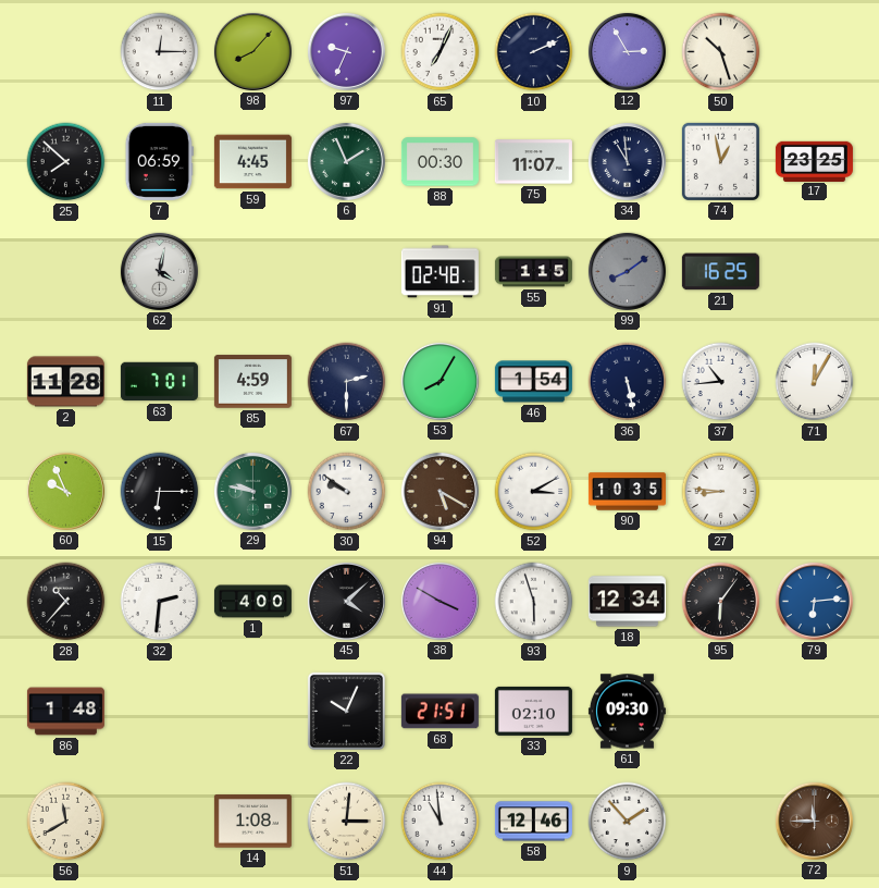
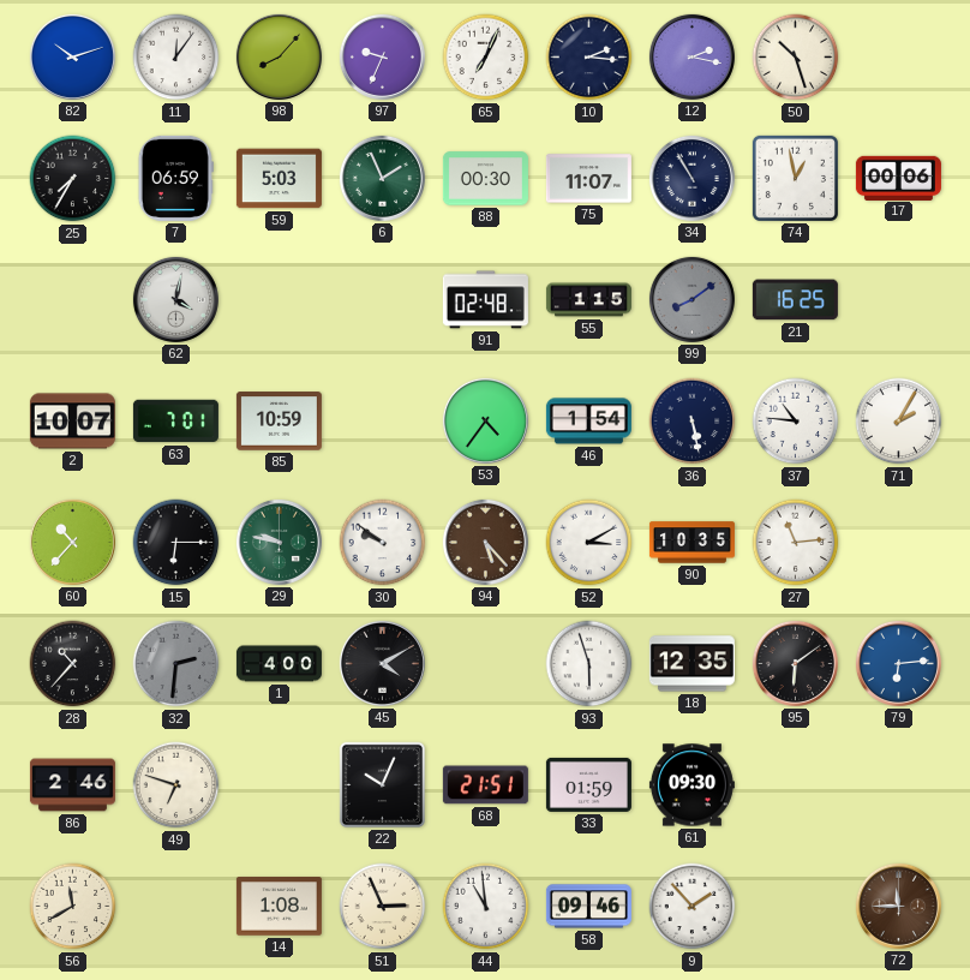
82: none -> 10:12 (72, 56)
11: 12:15 -> 12:06 (176, 58)
10: 2:11 -> 2:16 (589, 58)
12: 2:55 -> 2:17 (691, 56)
25: 7:52 -> 7:35 (73, 179)
59: 4:45 -> 5:03 (279, 179)
34: 10:59 -> 10:55 (691, 178)
17: 23:25 -> 00:06 (898, 178)
2: 11:28 -> 10:07 (72, 422)
85: 4:59 -> 10:59 (279, 422)
67: 2:30 -> none (347, 382)
53: 8:05 -> 4:36 (485, 420)
37: 10:44 -> 10:46 (796, 422)
71: 12:05 -> 2:05 (899, 422)
60: 9:56 -> 10:37 (72, 542)
94: 5:20 -> 5:23 (485, 542)
27: 8:46 -> 11:14 (796, 543)
32 dial: white -> grey (176, 664)
45: 4:08 -> 4:10 (382, 663)
38: 3:50 -> none (439, 601)
18: 12:34 -> 12:35 (691, 664)
95: 6:06 -> 6:09 (795, 663)
86: 1:48 -> 2:46 (72, 785)
49: none -> 6:48 (176, 785)
33: 02:10 -> 01:59 (588, 784)
51: 3:01 -> 2:56 (383, 907)
58: 12:46 -> 09:46 (588, 907)
